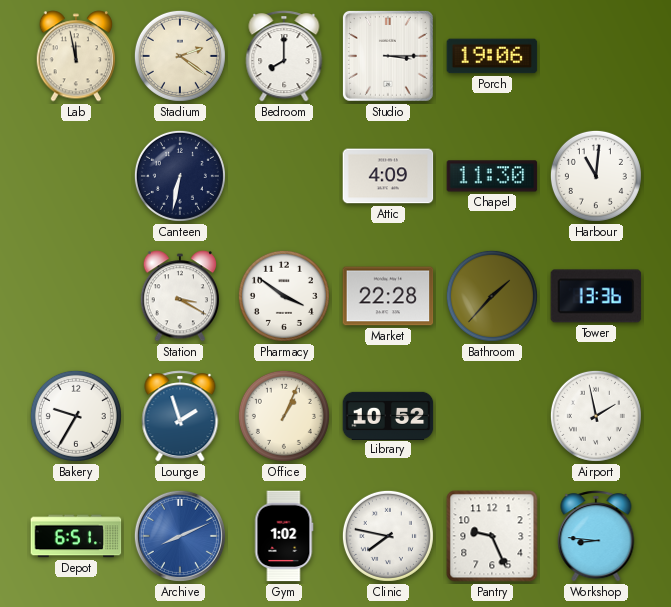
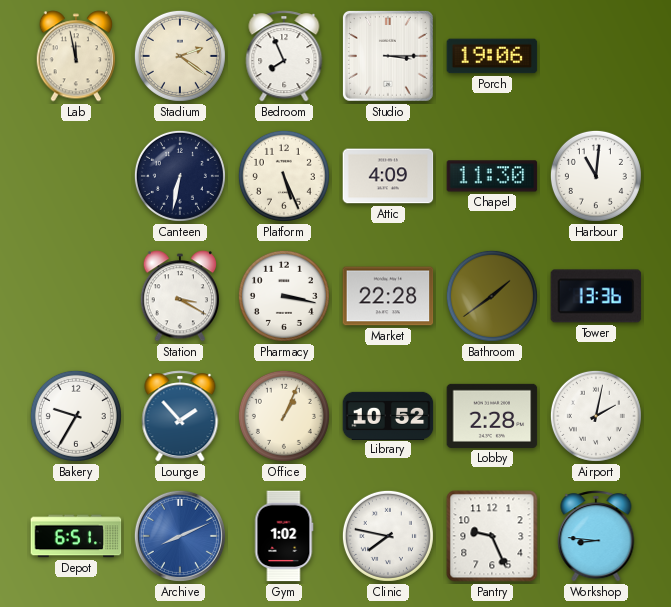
Bedroom: 8:00 -> 7:56 (284, 56)
Platform: none -> 5:26 (284, 176)
Pharmacy: 3:51 -> 3:17 (284, 296)
Bathroom: 1:37 -> 1:39 (492, 296)
Lounge: 1:57 -> 1:53 (180, 416)
Lobby: none -> 2:28 (492, 416)
Airport: 1:58 -> 2:02 (596, 416)
